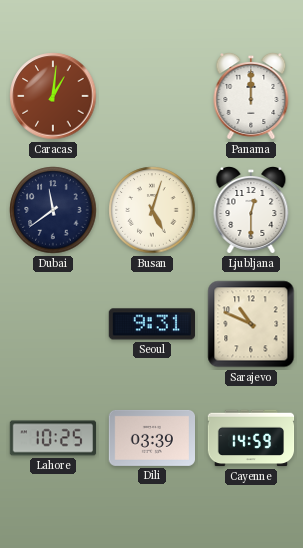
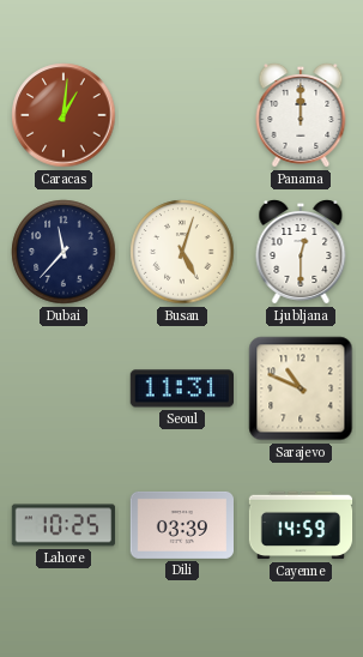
Dubai: 11:39 -> 11:37 (63, 252)
Seoul: 9:31 -> 11:31 (181, 388)
